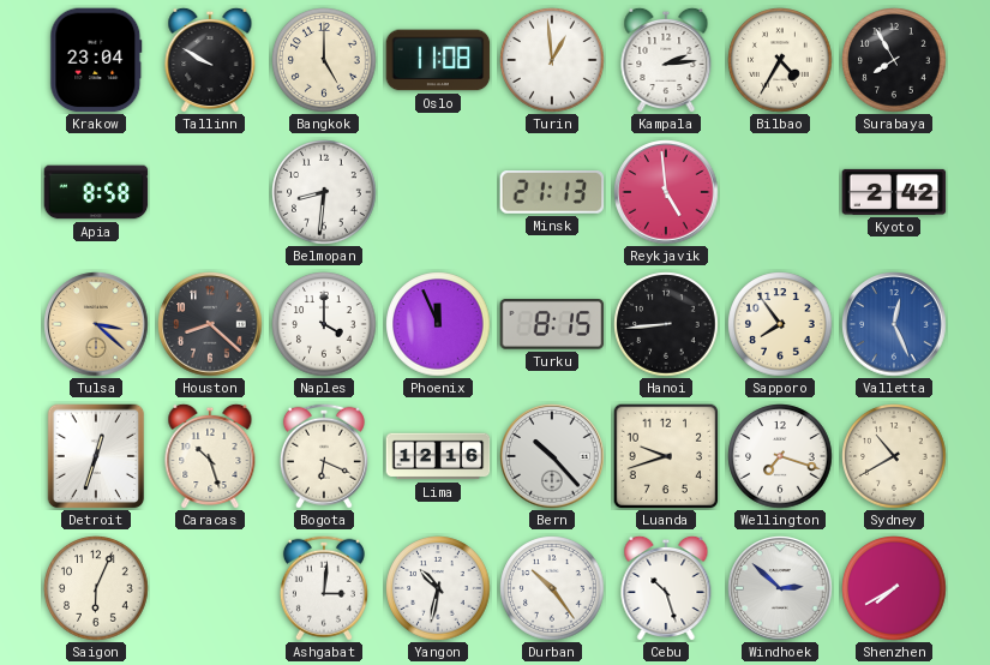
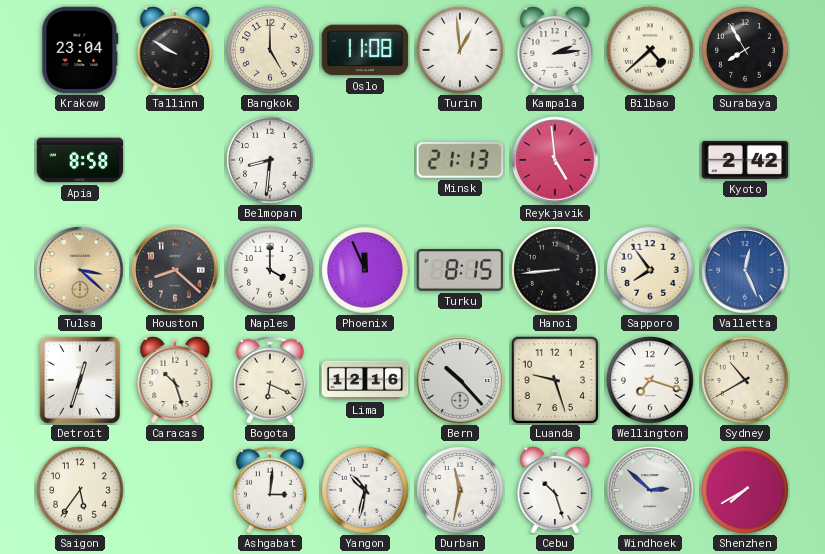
Bilbao: 4:35 -> 4:38 (650, 50)
Luanda: 9:42 -> 9:27 (555, 380)
Saigon: 6:04 -> 5:36 (80, 490)
Durban: 10:24 -> 11:32 (460, 490)
